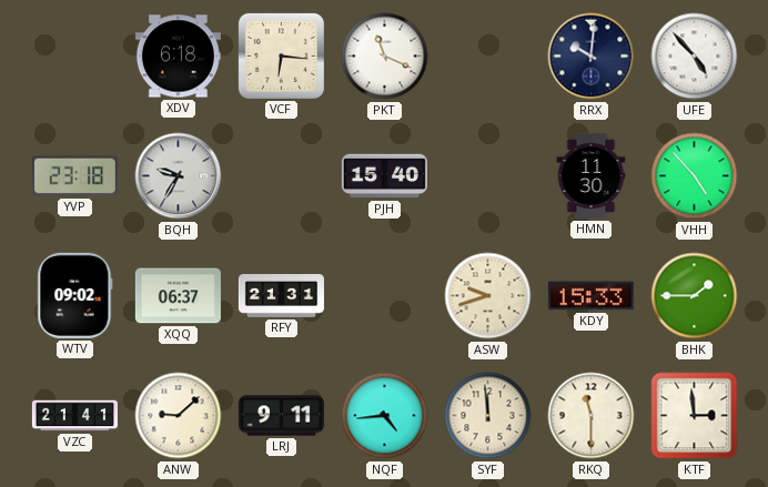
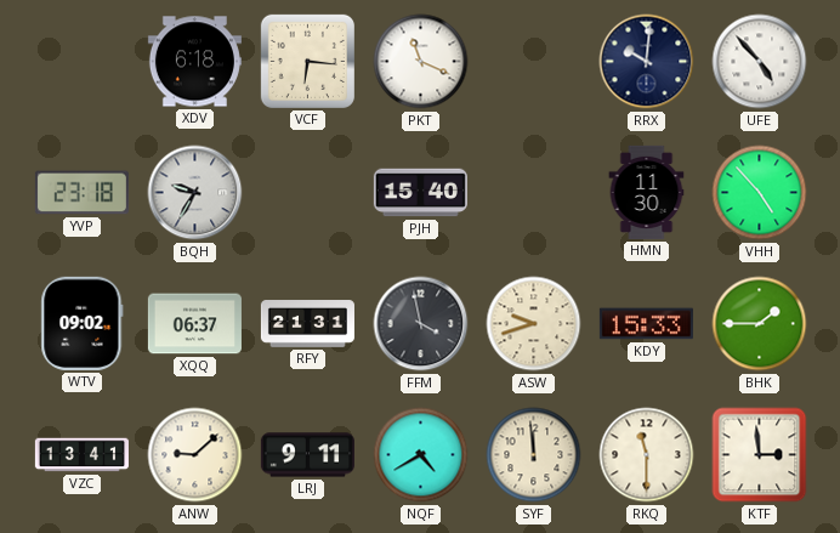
FFM: none -> 3:58 (421, 324)
VZC: 21:41 -> 13:41 (81, 455)
NQF: 4:44 -> 4:40 (421, 455)
